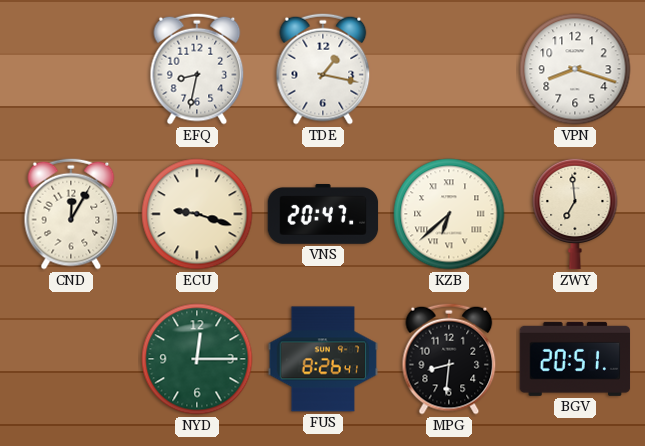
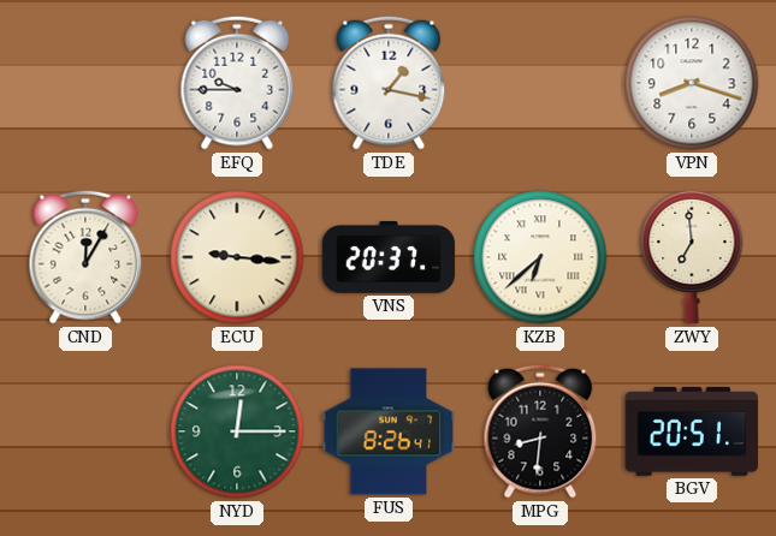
EFQ: 8:32 -> 9:45 (237, 83)
ECU: 9:18 -> 9:16 (237, 257)
VNS: 20:47 -> 20:37 (389, 258)
